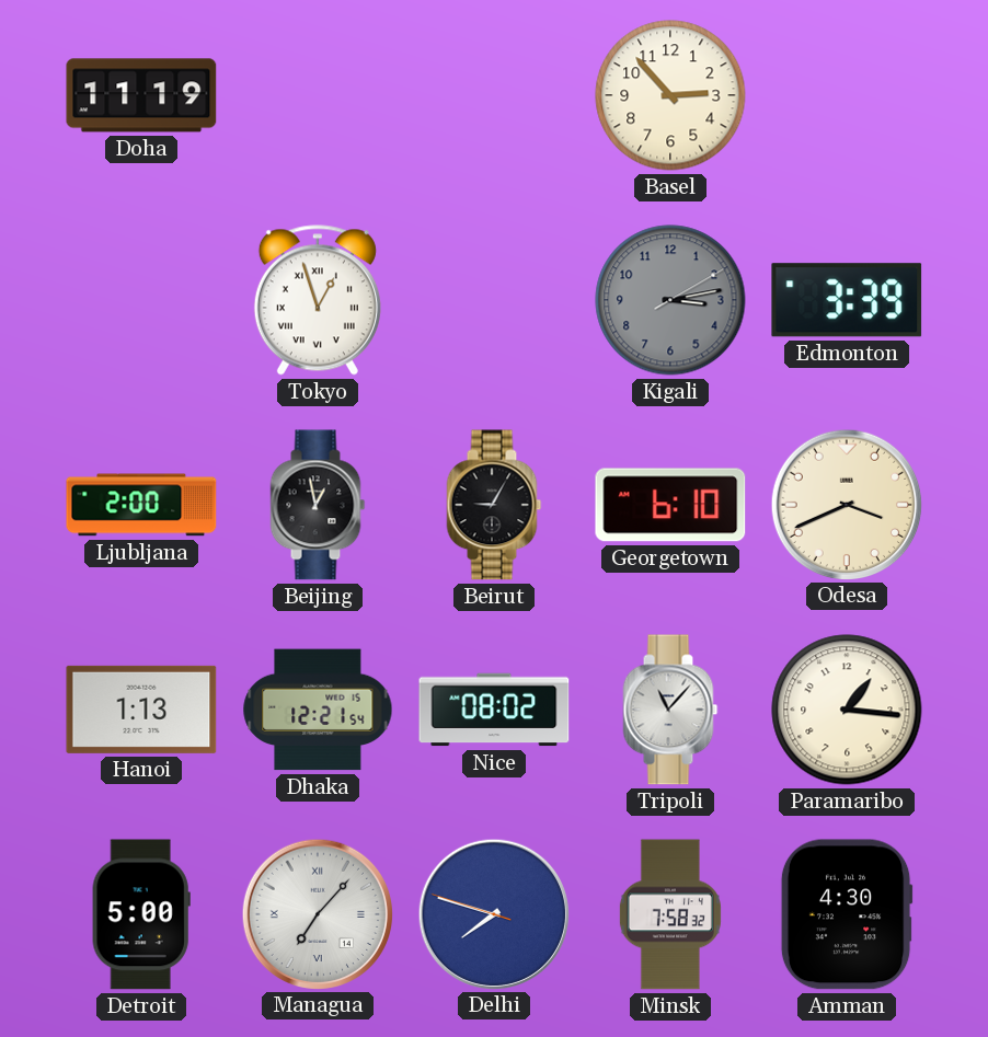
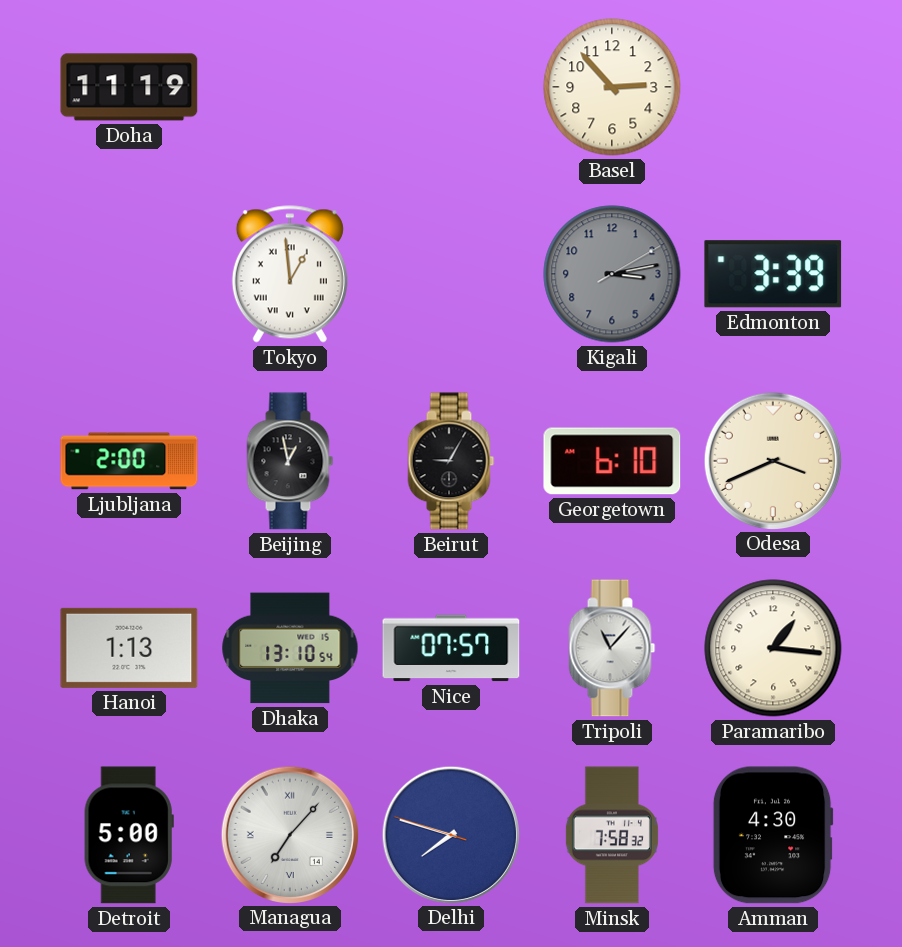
Tokyo: 12:57 -> 12:59 (290, 274)
Dhaka: 12:21 -> 13:10 (290, 648)
Nice: 08:02 -> 07:57 (451, 648)
